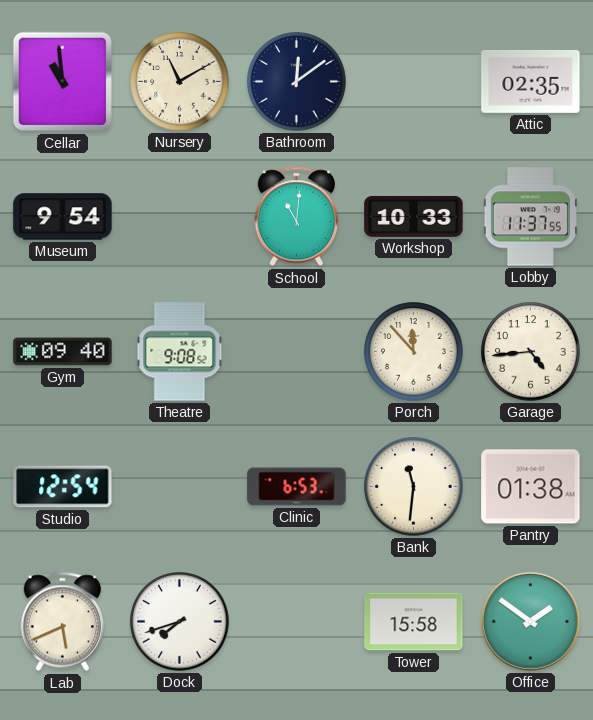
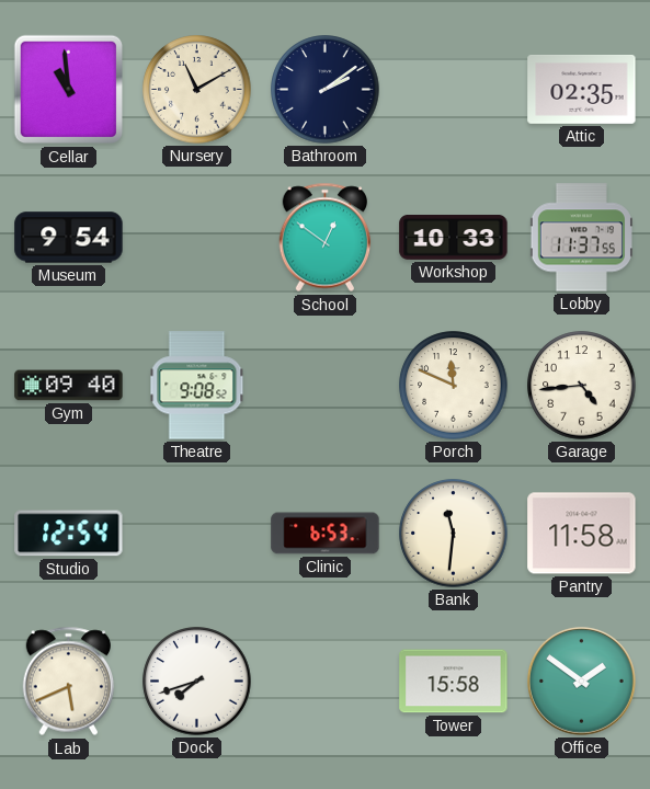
Bathroom: 12:09 -> 2:09 (326, 90)
School: 11:01 -> 12:51 (326, 238)
Porch: 11:53 -> 11:49 (454, 386)
Pantry: 01:38 -> 11:58 (582, 534)
